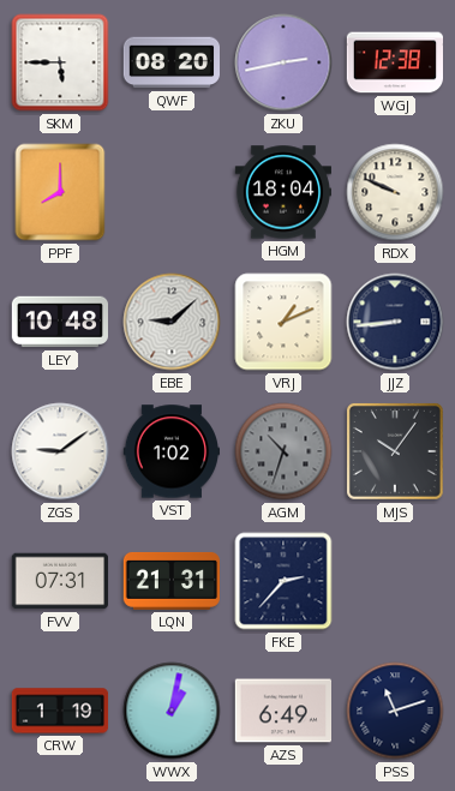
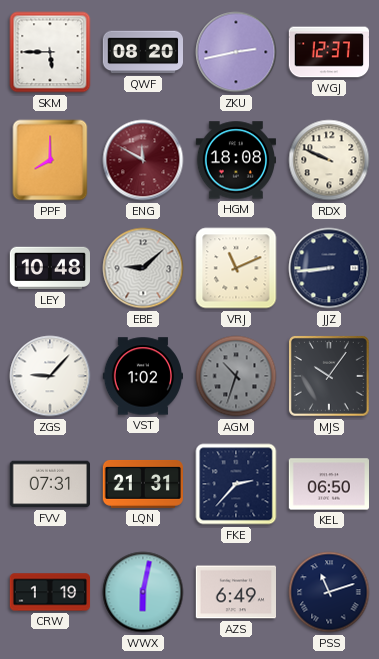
WGJ: 12:38 -> 12:37 (328, 52)
ENG: none -> 11:50 (143, 160)
HGM: 18:04 -> 18:08 (235, 160)
VRJ: 1:11 -> 11:11 (236, 268)
ZGS: 9:09 -> 9:07 (50, 376)
KEL: none -> 06:50 (328, 484)
WWX: 1:02 -> 6:02 (143, 592)
